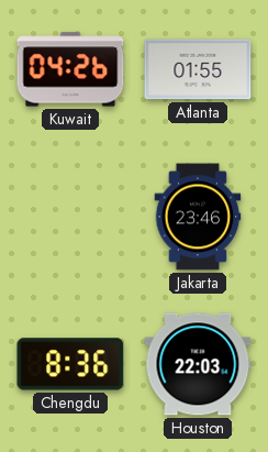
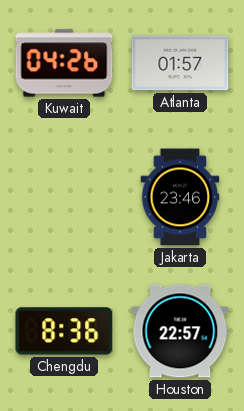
Atlanta: 01:55 -> 01:57 (180, 63)
Houston: 22:03 -> 22:57 (180, 331)
